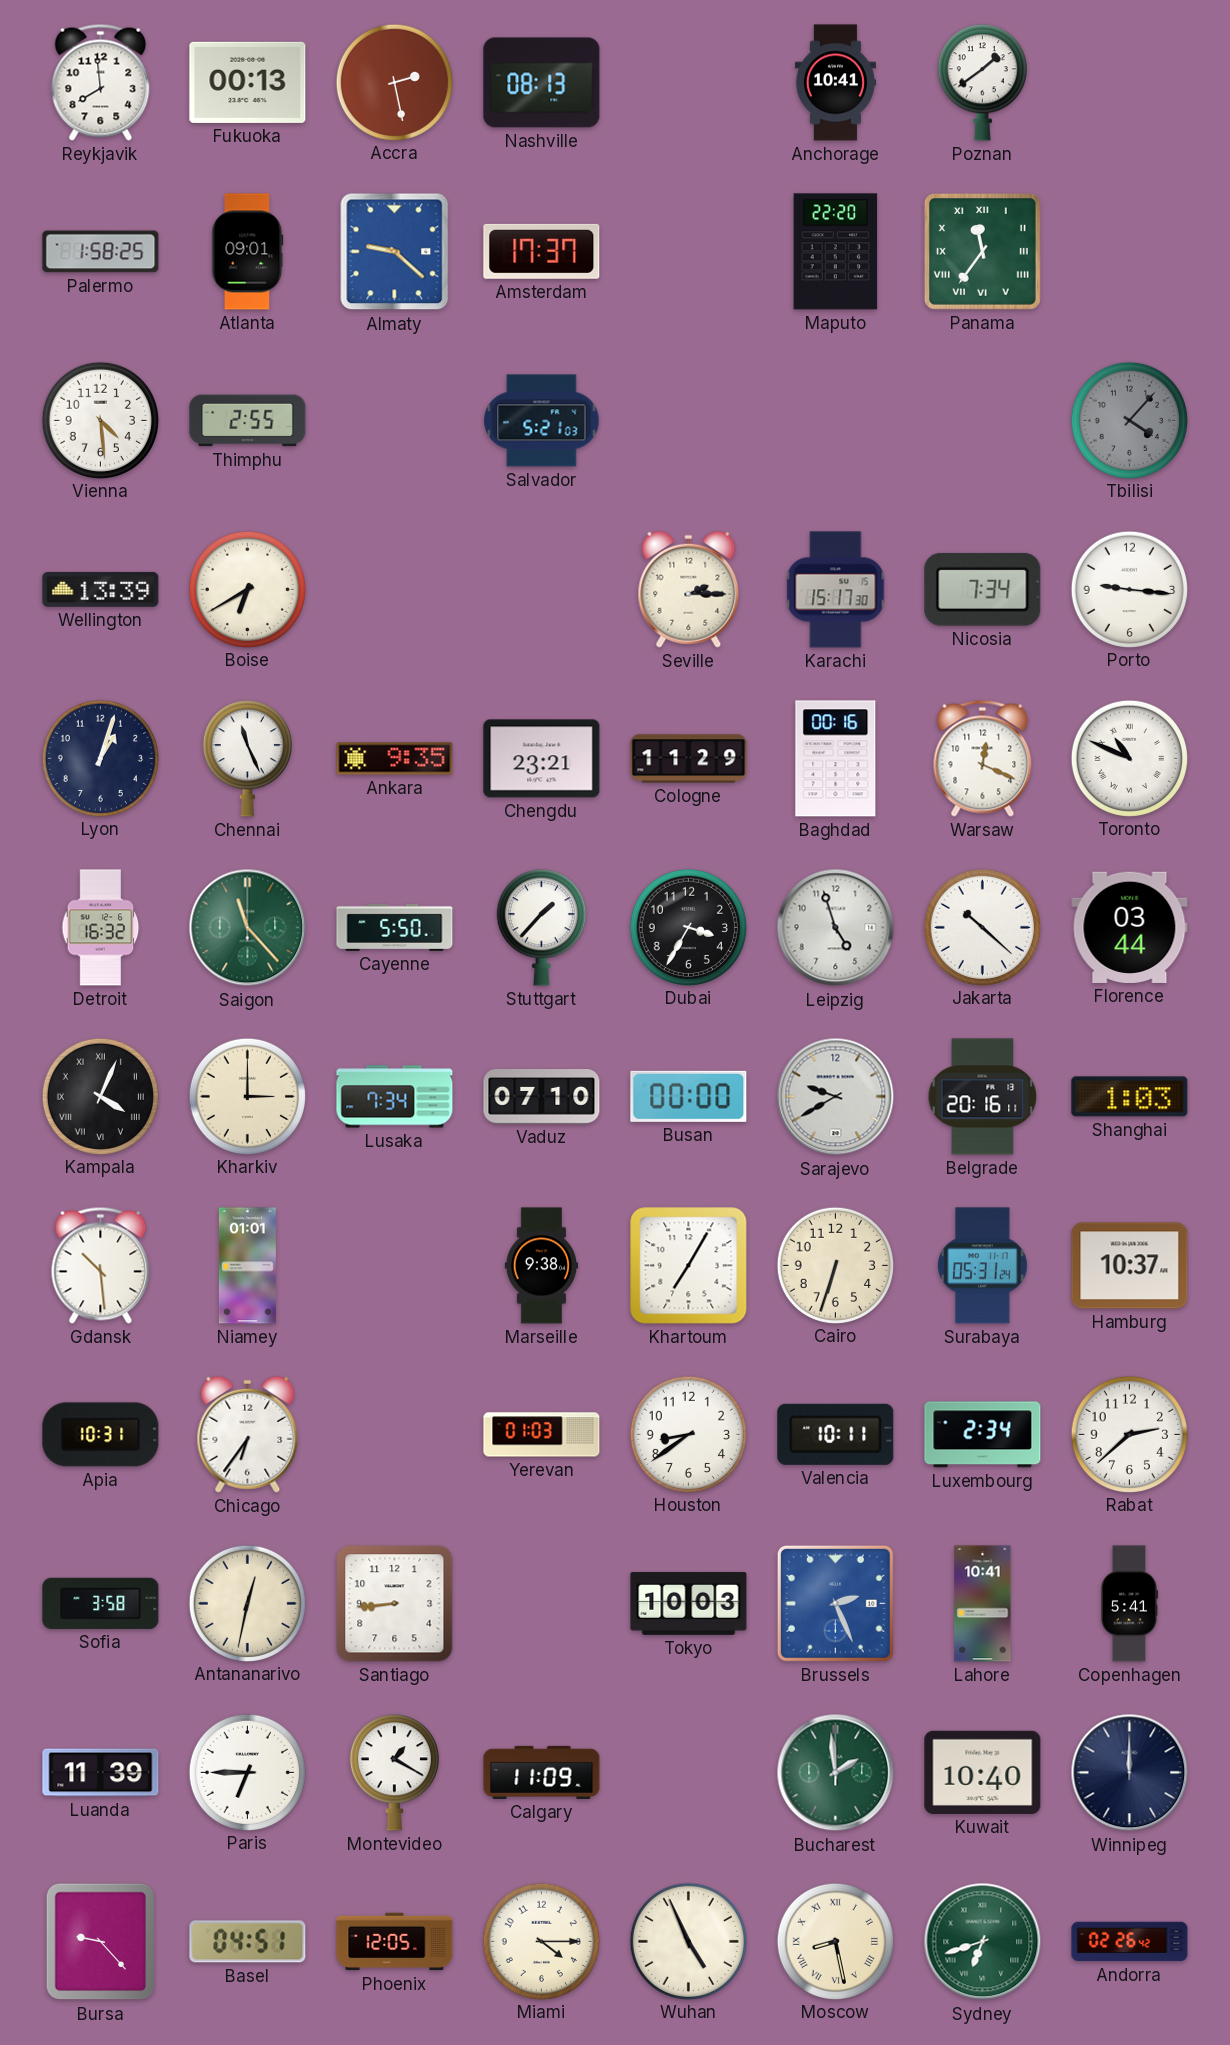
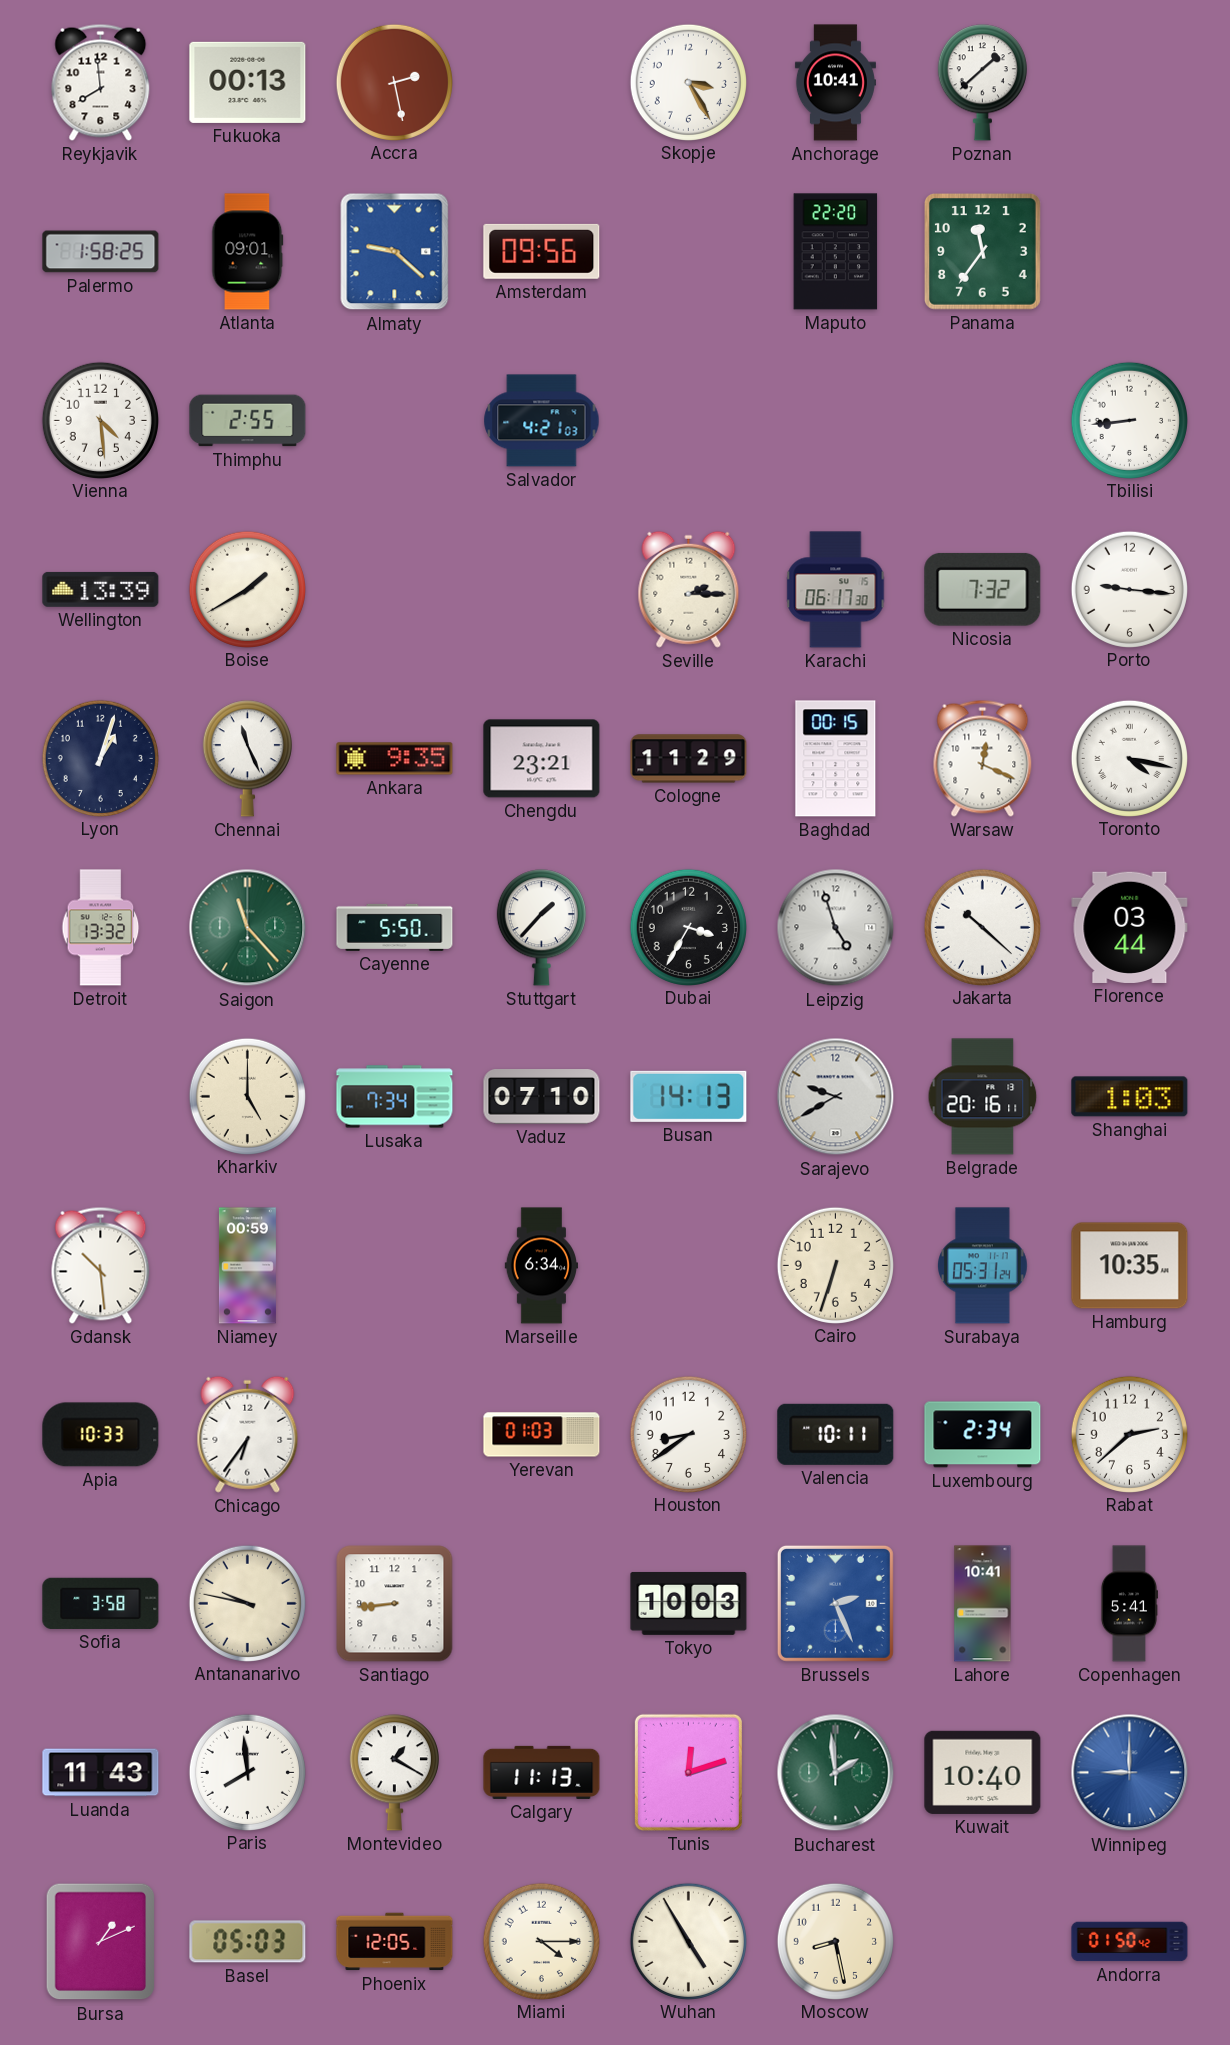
Nashville: 08:13 -> none (542, 83)
Skopje: none -> 3:25 (688, 82)
Poznan: 1:39 -> 1:38 (982, 83)
Amsterdam: 17:37 -> 09:56 (542, 251)
Panama numerals: Roman -> Arabic (982, 251)
Salvador: 5:21 -> 4:21 (542, 421)
Tbilisi: 4:07 -> 8:44 (1129, 420)
Tbilisi dial: grey -> white (1129, 420)
Boise: 6:40 -> 1:40 (247, 589)
Karachi: 15:17 -> 06:17 (836, 590)
Nicosia: 7:34 -> 7:32 (983, 589)
Baghdad: 00:16 -> 00:15 (836, 759)
Toronto: 10:49 -> 4:17 (1129, 758)
Detroit: 16:32 -> 13:32 (101, 928)
Kampala: 4:04 -> none (100, 1096)
Kharkiv: 3:00 -> 5:00 (247, 1096)
Busan: 00:00 -> 14:13 (689, 1096)
Niamey: 01:01 -> 00:59 (247, 1266)
Marseille: 9:38 -> 6:34 (541, 1266)
Khartoum: 7:05 -> none (689, 1266)
Hamburg: 10:37 -> 10:35 (1130, 1266)
Apia: 10:31 -> 10:33 (101, 1435)
Antananarivo: 12:32 -> 9:47 (247, 1603)
Luanda: 11:39 -> 11:43 (101, 1773)
Paris: 6:45 -> 7:59 (247, 1772)
Calgary: 11:09 -> 11:13 (542, 1772)
Tunis: none -> 12:12 (688, 1772)
Winnipeg: 12:00 -> 9:00 (1130, 1773)
Winnipeg dial: navy -> blue (1130, 1773)
Bursa: 9:23 -> 1:11 (101, 1942)
Basel: 04:51 -> 05:03 (248, 1942)
Wuhan: 4:56 -> 4:55 (688, 1941)
Moscow numerals: Roman -> Arabic (835, 1941)
Sydney: 6:42 -> none (983, 1942)
Andorra: 02:26 -> 01:50 (1130, 1942)
